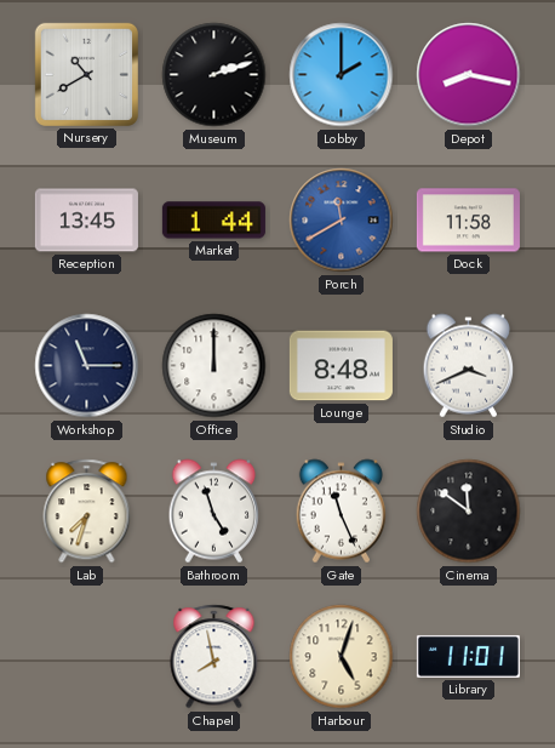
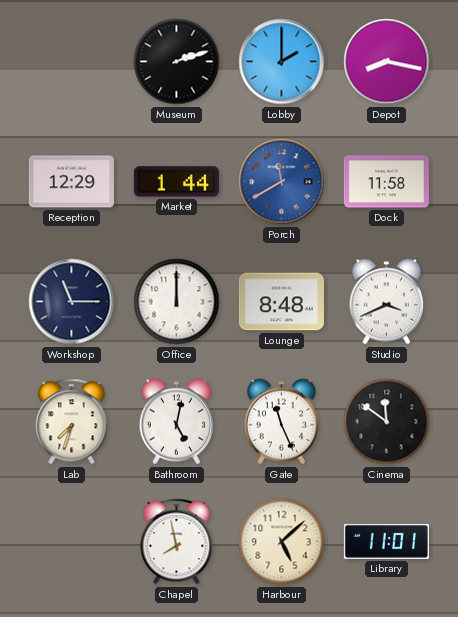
Nursery: 10:40 -> none (86, 74)
Reception: 13:45 -> 12:29 (71, 182)
Bathroom: 4:57 -> 5:02 (177, 422)
Harbour: 5:03 -> 5:08 (282, 542)
